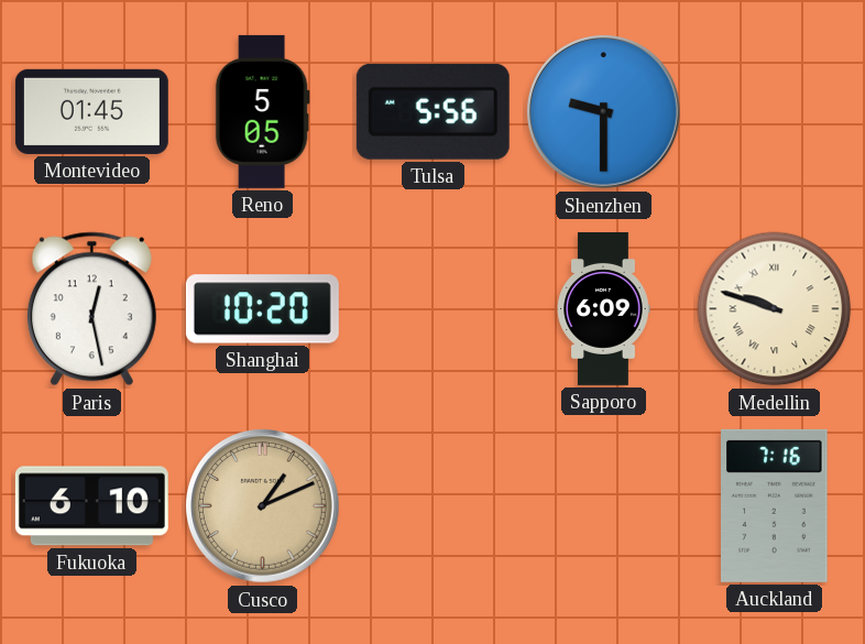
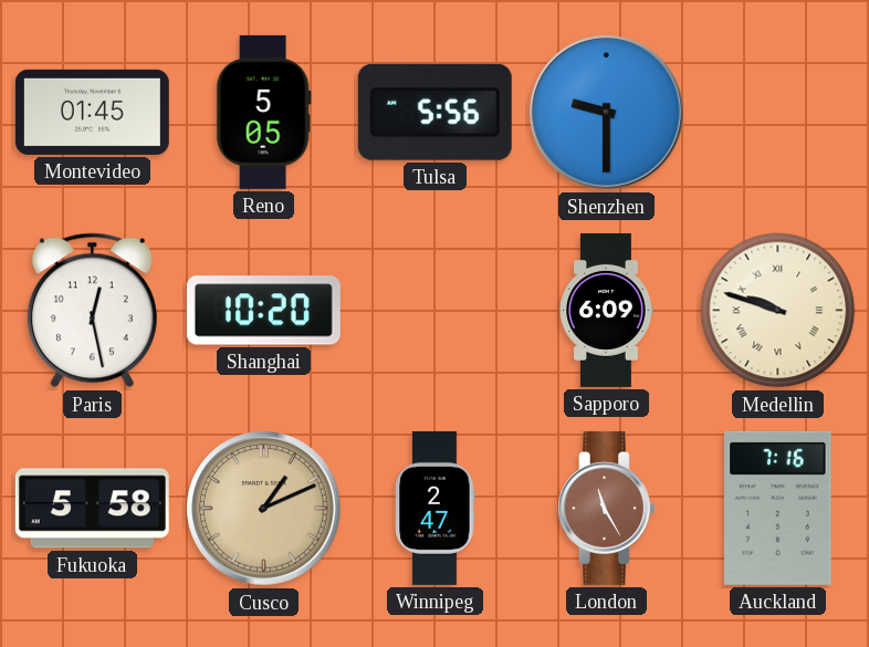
Fukuoka: 6:10 -> 5:58 (92, 509)
Winnipeg: none -> 2:47 (436, 508)
London: none -> 11:25 (607, 508)
